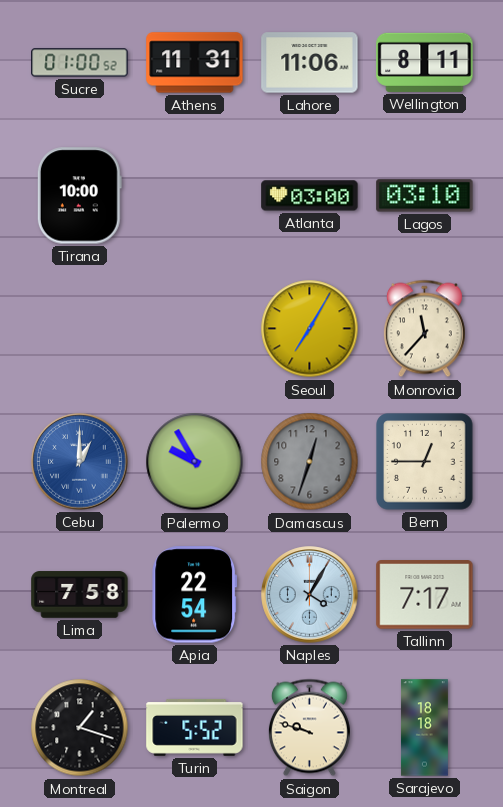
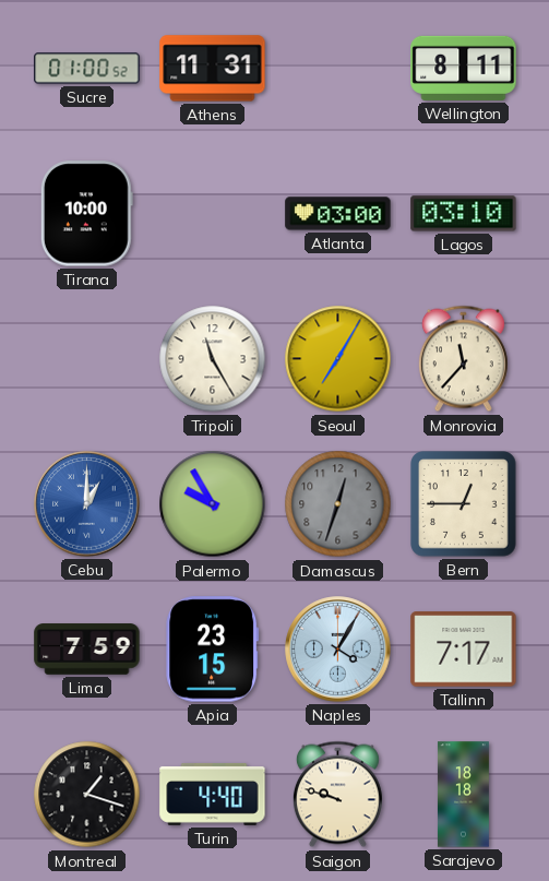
Lahore: 11:06 -> none (310, 63)
Tripoli: none -> 11:25 (213, 359)
Lima: 7:58 -> 7:59 (87, 650)
Apia: 22:54 -> 23:15 (213, 650)
Turin: 5:52 -> 4:40 (213, 794)
